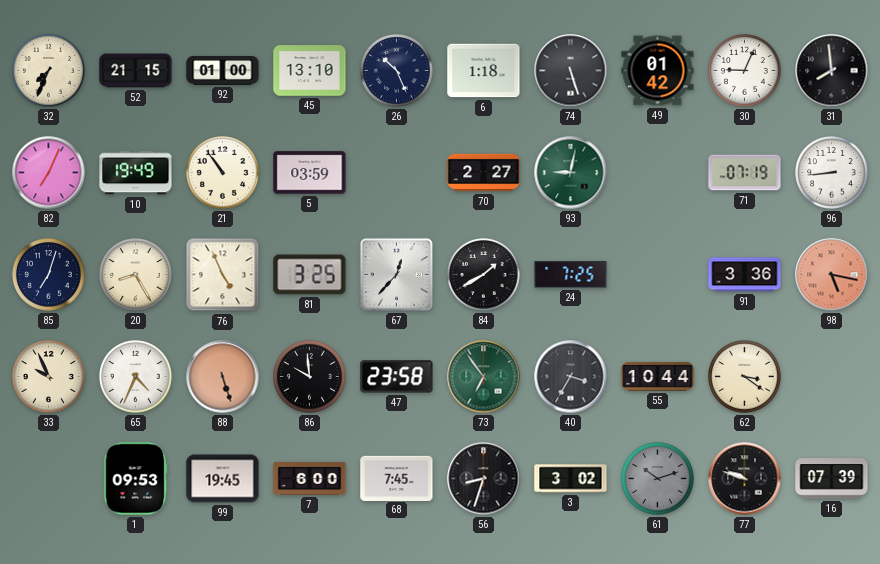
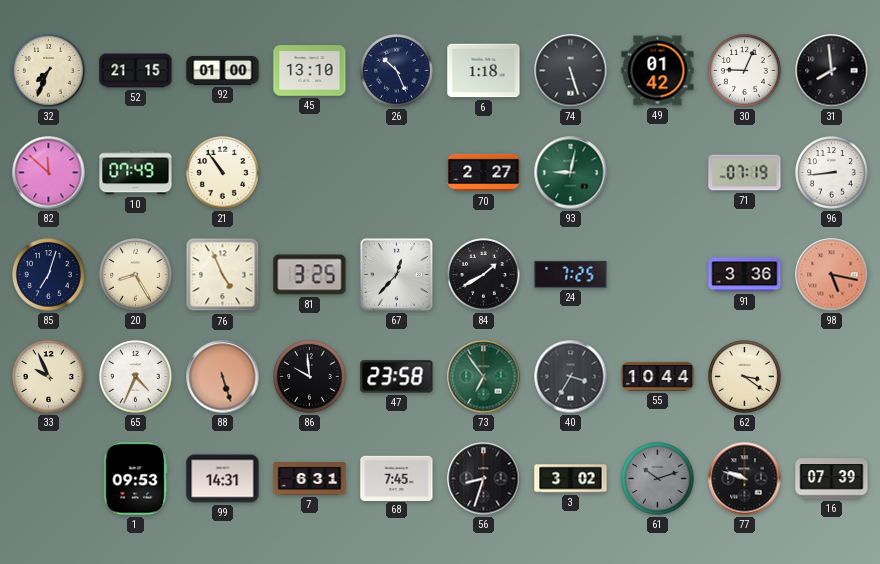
82: 7:04 -> 11:52 (49, 173)
10: 19:49 -> 07:49 (136, 173)
5: 03:59 -> none (310, 173)
99: 19:45 -> 14:31 (223, 479)
7: 6:00 -> 6:31 (310, 478)
